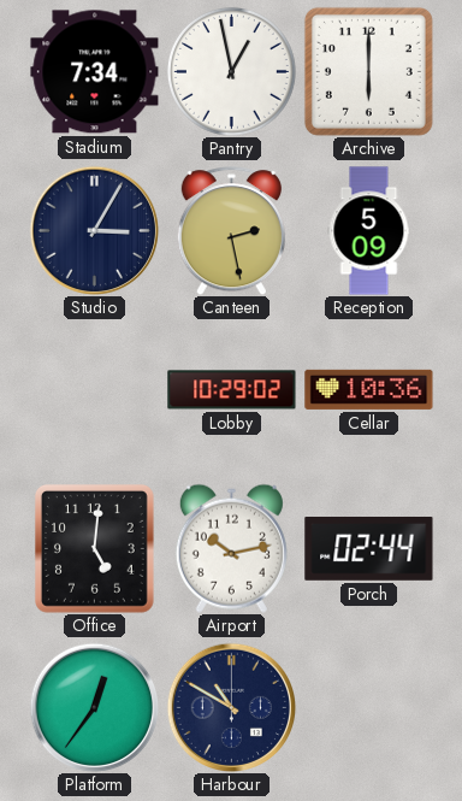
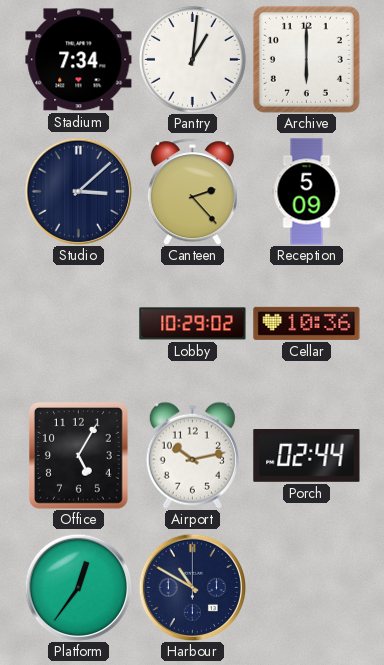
Pantry: 12:58 -> 1:01 (192, 59)
Studio: 3:05 -> 3:08 (78, 191)
Canteen: 2:28 -> 2:23 (192, 192)
Office: 5:01 -> 5:05 (78, 456)
